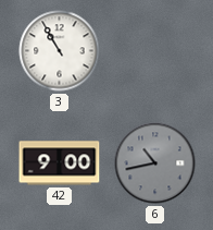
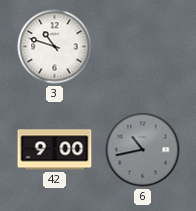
3: 10:55 -> 10:48 (55, 47)
